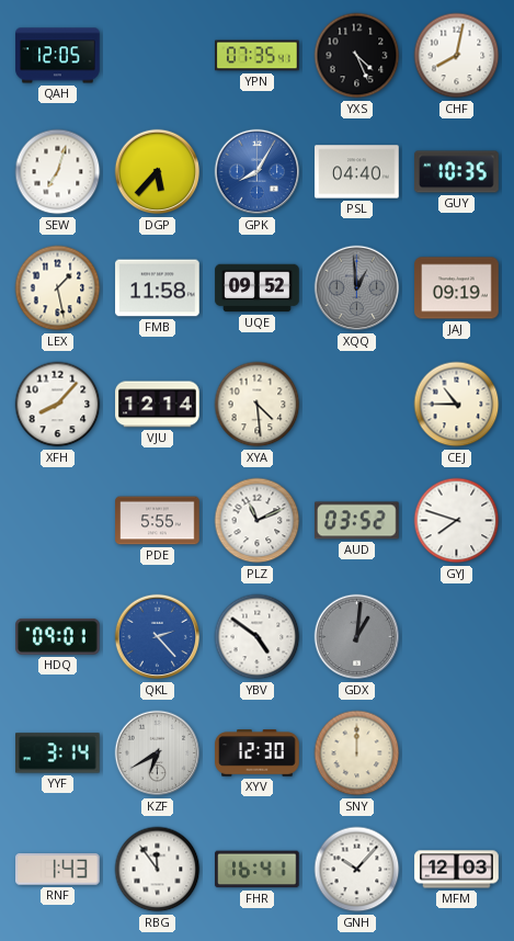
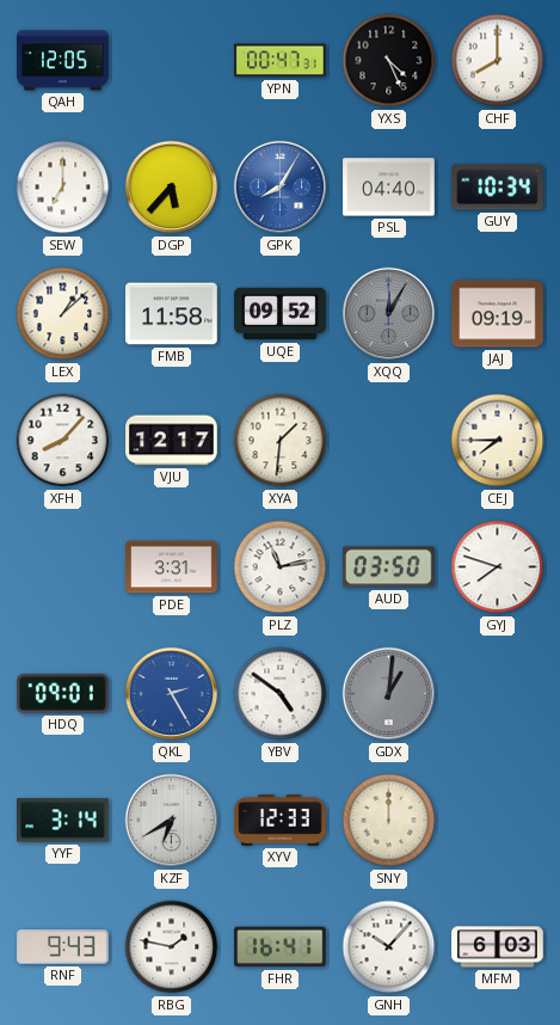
YPN: 07:35 -> 00:47 (281, 61)
CHF: 8:02 -> 8:00 (498, 61)
SEW: 7:03 -> 7:00 (63, 188)
GUY: 10:35 -> 10:34 (498, 188)
LEX: 1:28 -> 1:08 (63, 314)
XQQ: 12:59 -> 12:05 (389, 314)
VJU: 12:14 -> 12:17 (172, 441)
XYA: 4:29 -> 1:31 (281, 441)
CEJ: 10:45 -> 7:45 (498, 441)
PDE: 5:55 -> 3:31 (172, 567)
PLZ: 11:11 -> 11:13 (281, 567)
AUD: 03:52 -> 03:50 (389, 567)
QKL: 2:23 -> 2:25 (172, 694)
XYV: 12:30 -> 12:33 (281, 821)
RNF: 1:43 -> 9:43 (63, 947)
RBG: 11:54 -> 1:47 (172, 947)
MFM: 12:03 -> 6:03 (498, 947)
